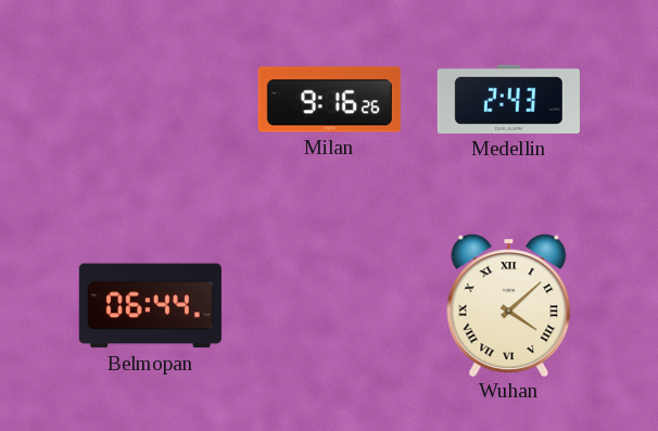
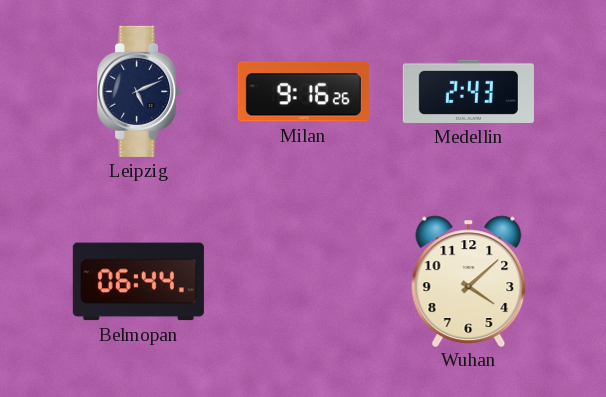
Leipzig: none -> 5:11 (139, 91)
Wuhan numerals: Roman -> Arabic (469, 281)
